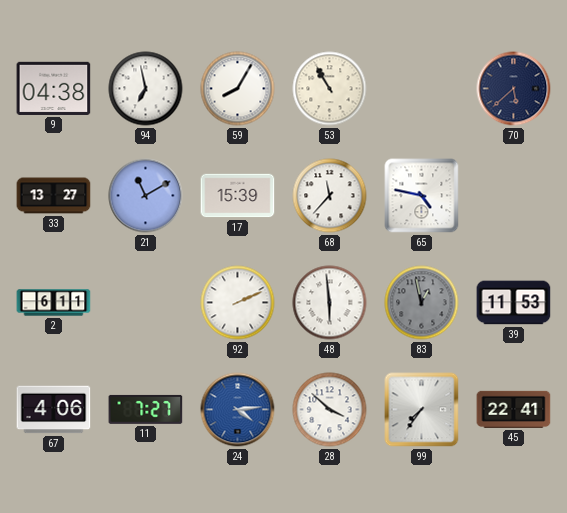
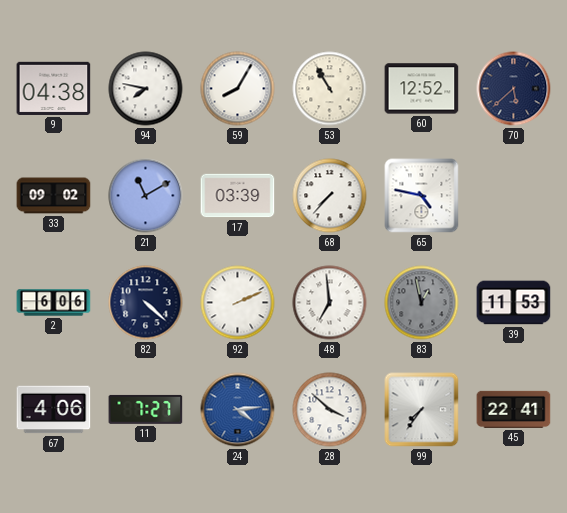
94: 6:58 -> 7:47 (146, 89)
60: none -> 12:52 (422, 89)
33: 13:27 -> 09:02 (54, 196)
17: 15:39 -> 03:39 (238, 196)
68: 11:37 -> 7:37 (330, 196)
2: 6:11 -> 6:06 (54, 303)
82: none -> 4:22 (146, 303)
48: 5:59 -> 6:59 (330, 303)
